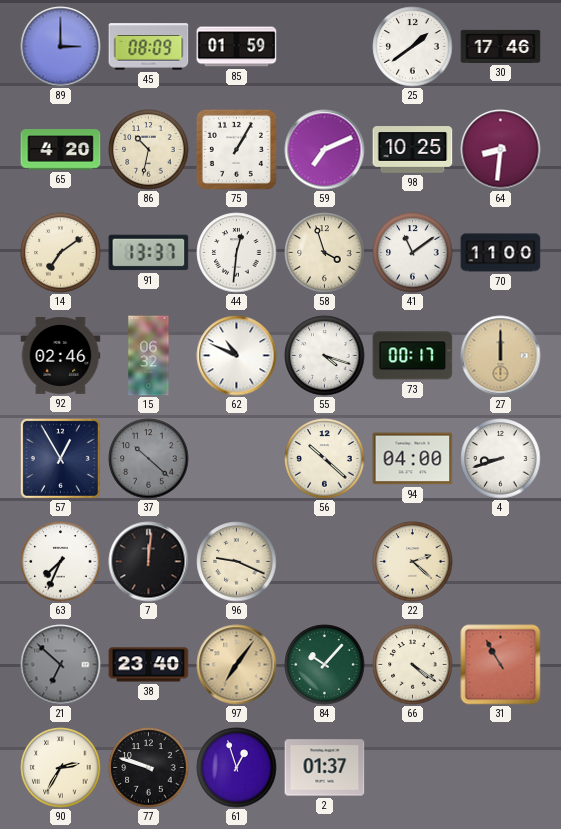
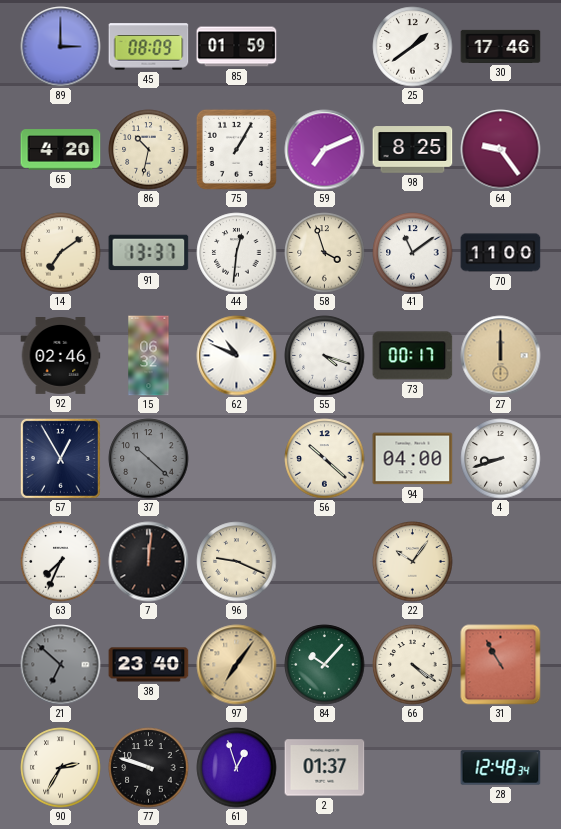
98: 10:25 -> 8:25 (413, 150)
64: 8:31 -> 9:24 (501, 150)
22: 2:22 -> 10:06 (413, 562)
28: none -> 12:48 (501, 768)
